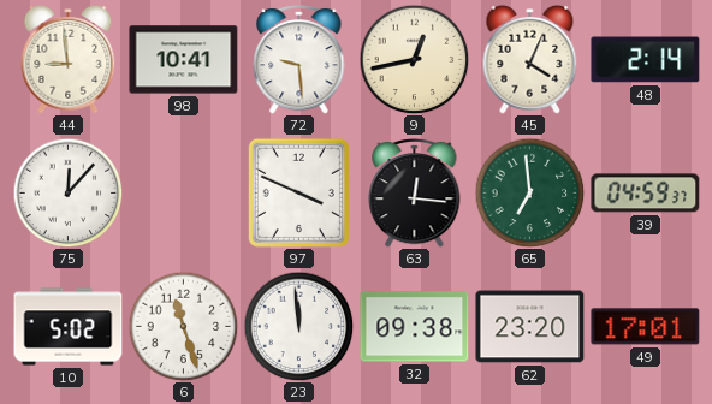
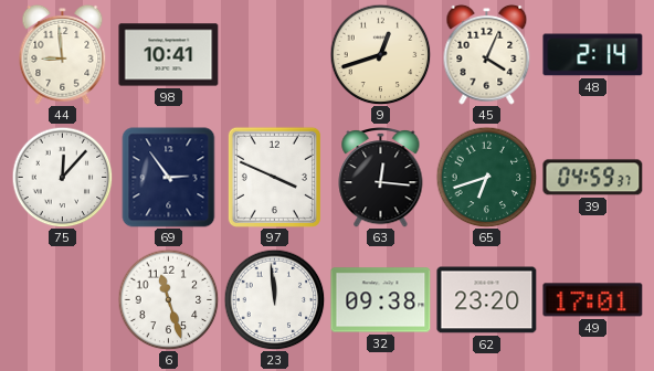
72: 9:29 -> none (299, 60)
9: 12:43 -> 12:42 (380, 54)
69: none -> 2:54 (169, 178)
65: 6:59 -> 6:42 (486, 177)
10: 5:02 -> none (69, 327)
